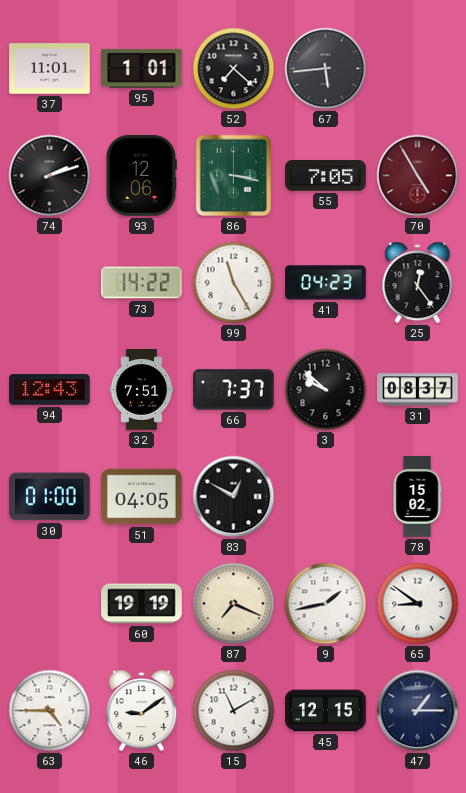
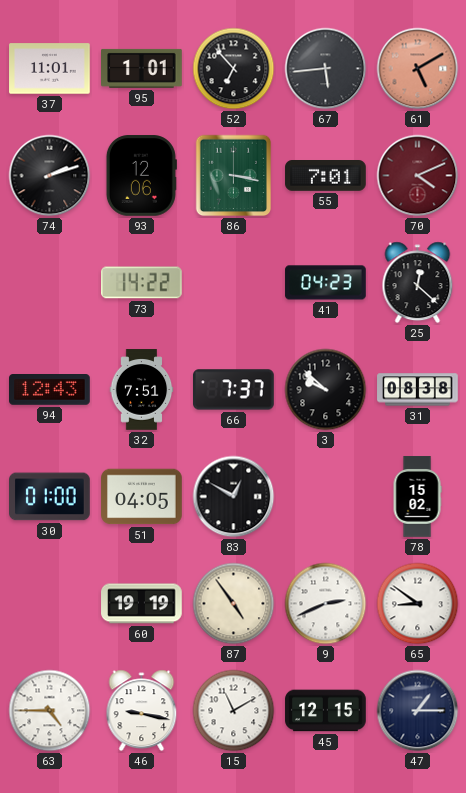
52: 7:22 -> 6:53 (234, 69)
61: none -> 5:10 (418, 69)
55: 7:05 -> 7:01 (326, 176)
70: 4:55 -> 4:11 (418, 176)
99: 11:25 -> none (234, 283)
25: 12:24 -> 12:22 (418, 283)
31: 08:37 -> 08:38 (418, 390)
87: 7:19 -> 4:54 (234, 604)
9: 1:43 -> 2:41 (326, 604)
46: 9:09 -> 9:17 (142, 711)
